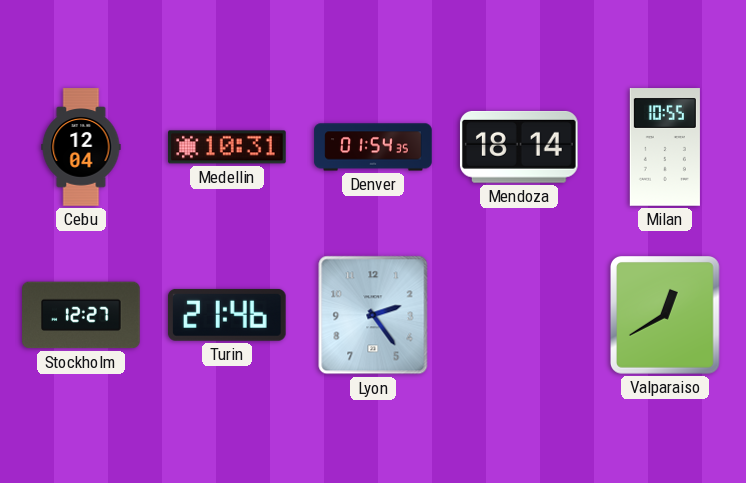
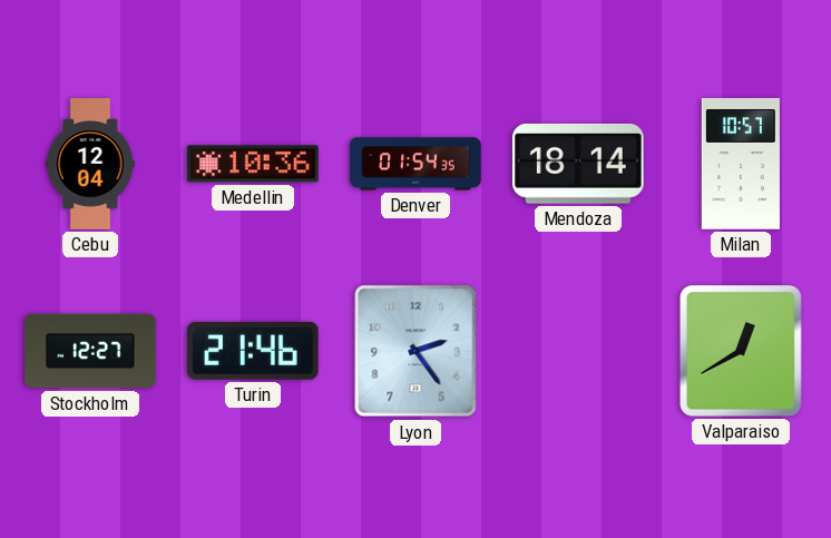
Medellin: 10:31 -> 10:36 (253, 164)
Milan: 10:55 -> 10:57 (741, 164)
